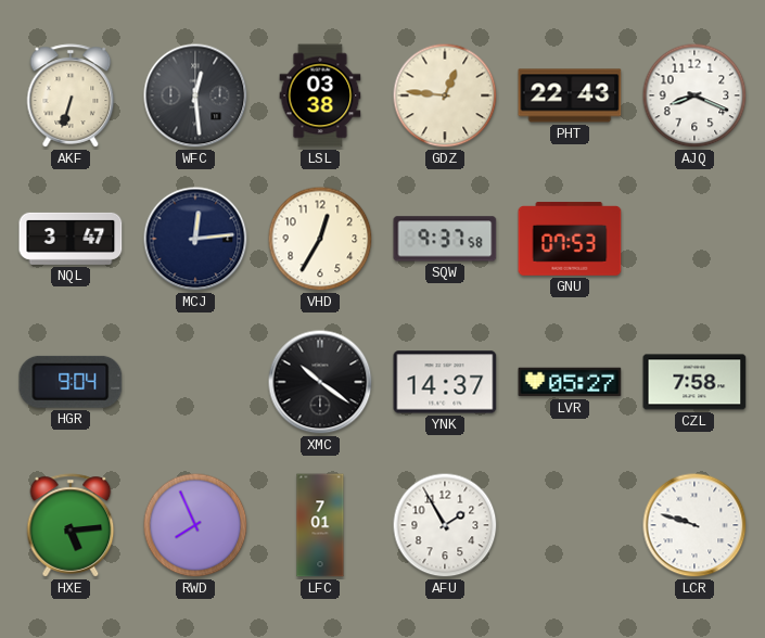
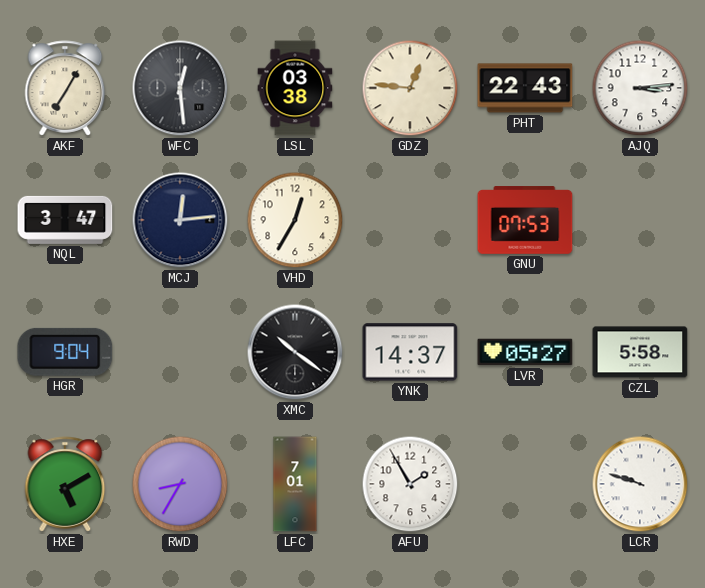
AKF: 6:33 -> 7:05 (65, 88)
AJQ: 8:19 -> 3:14 (640, 88)
SQW: 9:37 -> none (445, 239)
CZL: 7:58 -> 5:58 (640, 352)
HXE: 5:14 -> 5:10 (65, 484)
RWD: 7:56 -> 8:35 (180, 484)
